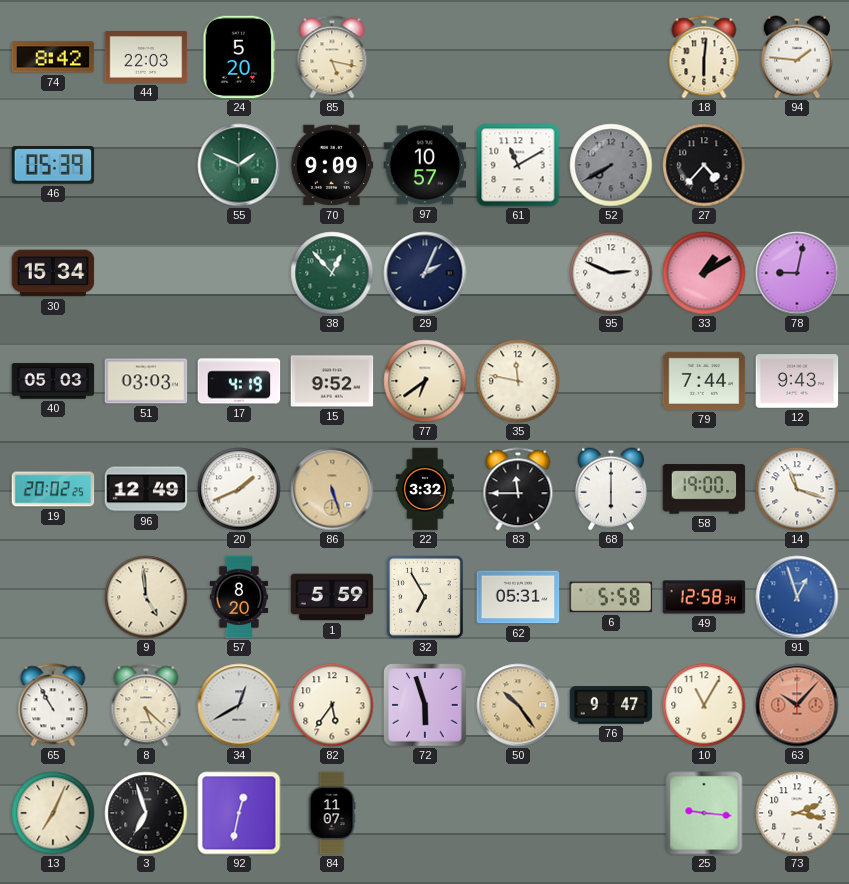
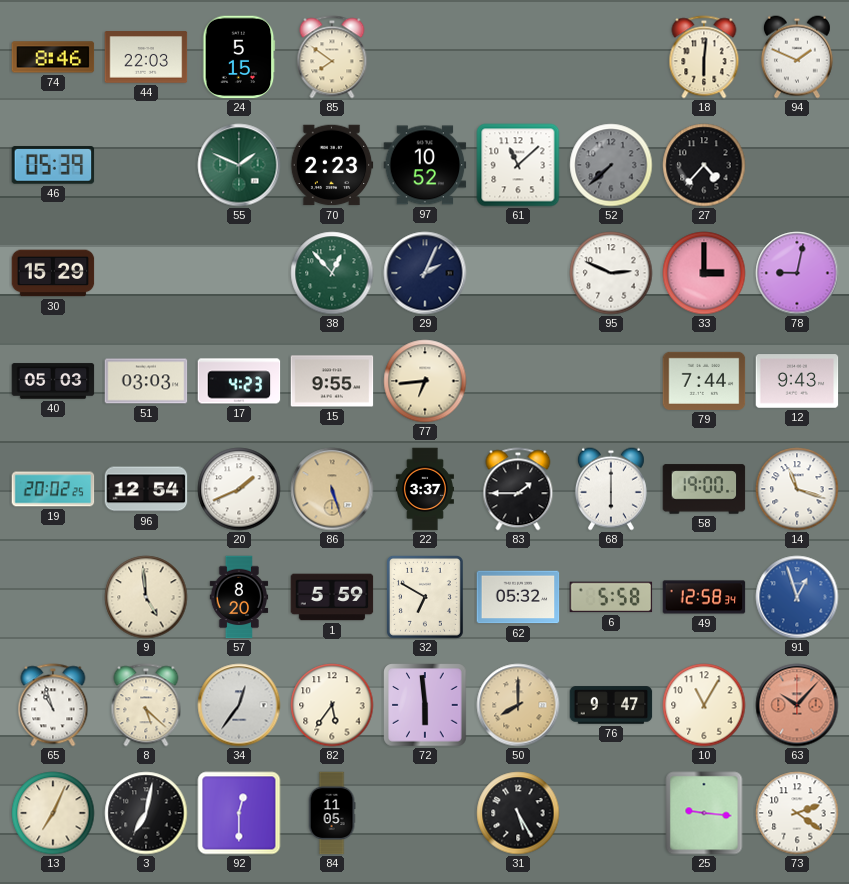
74: 8:42 -> 8:46 (53, 57)
24: 5:20 -> 5:15 (239, 57)
85: 5:17 -> 7:51 (332, 57)
94: 1:46 -> 1:49 (797, 57)
70: 9:09 -> 2:23 (332, 165)
97: 10:57 -> 10:52 (425, 165)
61: 11:10 -> 11:08 (518, 165)
52: 7:40 -> 7:38 (611, 165)
30: 15:34 -> 15:29 (53, 273)
33: 1:10 -> 3:00 (704, 273)
17: 4:19 -> 4:23 (239, 381)
15: 9:52 -> 9:55 (332, 381)
77: 6:39 -> 6:44 (425, 381)
35: 11:47 -> none (518, 381)
96: 12:49 -> 12:54 (146, 489)
22: 3:32 -> 3:37 (425, 489)
83: 11:45 -> 1:45 (518, 489)
32: 6:55 -> 6:50 (425, 597)
62: 05:31 -> 05:32 (518, 597)
65: 10:55 -> 10:57 (53, 705)
34: 12:40 -> 12:36 (239, 705)
72: 5:57 -> 5:59 (425, 705)
50: 10:24 -> 8:00 (518, 705)
3: 6:57 -> 7:02 (146, 813)
92: 12:32 -> 12:30 (239, 813)
84: 11:07 -> 11:05 (332, 813)
31: none -> 5:25 (518, 813)
73: 2:17 -> 2:21 (797, 813)
